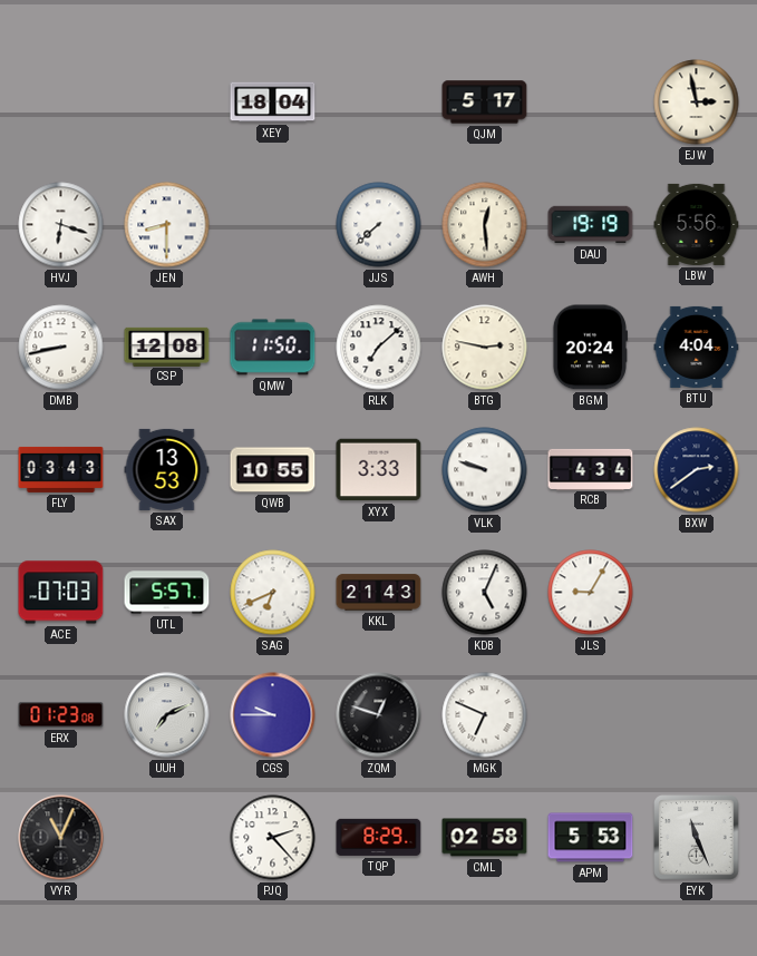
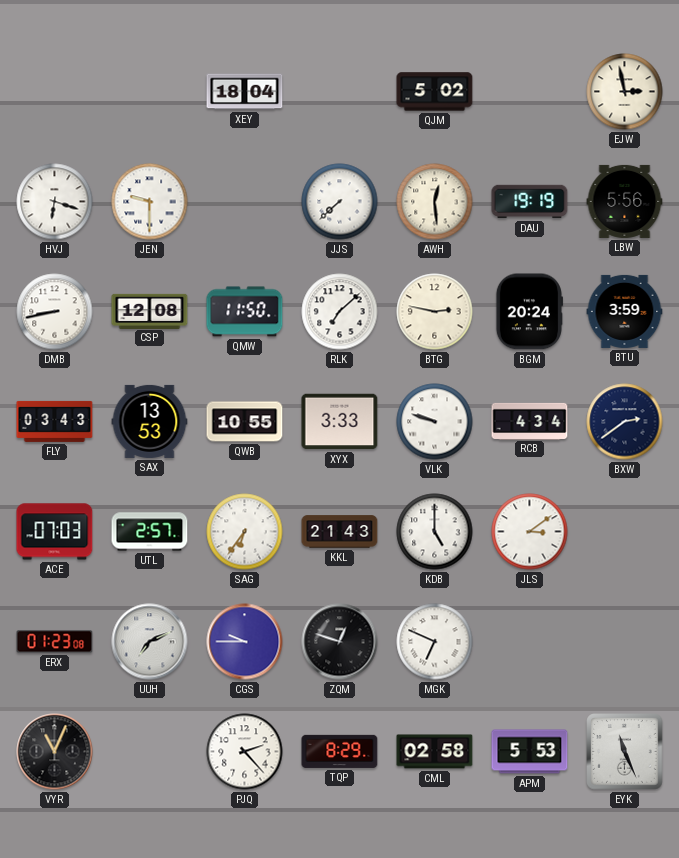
QJM: 5:17 -> 5:02 (435, 92)
JEN: 8:30 -> 9:30 (150, 202)
BTU: 4:04 -> 3:59 (625, 311)
UTL: 5:57 -> 2:57 (150, 532)
SAG: 6:41 -> 6:36 (245, 532)
KDB: 5:04 -> 5:00 (435, 532)
JLS: 9:05 -> 3:09 (530, 532)
